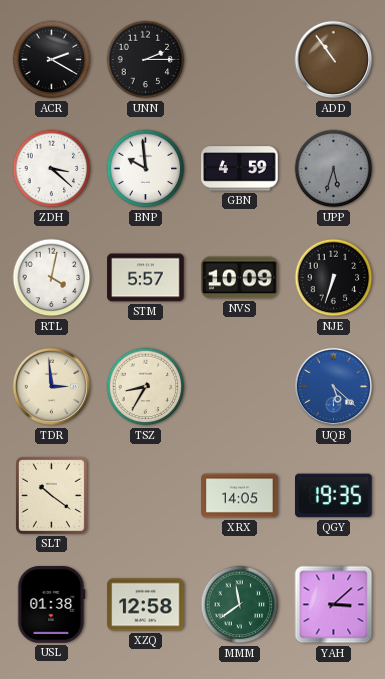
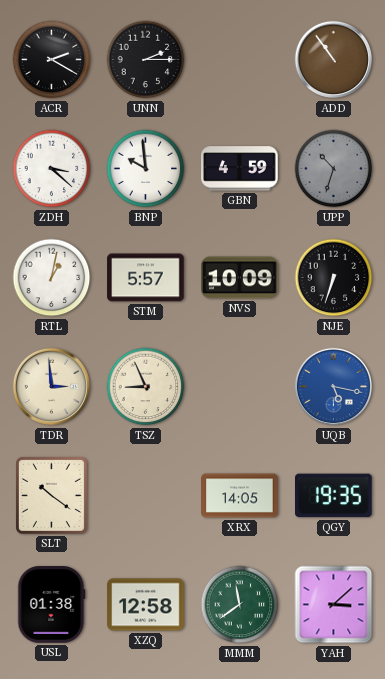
UPP: 5:33 -> 10:33 (334, 169)
RTL: 4:02 -> 1:02 (52, 278)
TSZ: 8:35 -> 8:56 (146, 387)
UQB: 5:22 -> 5:17 (334, 387)
